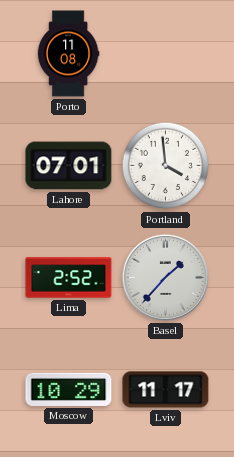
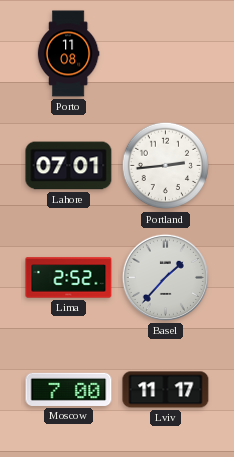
Portland: 3:59 -> 2:44 (166, 166)
Moscow: 10:29 -> 7:00 (69, 389)
